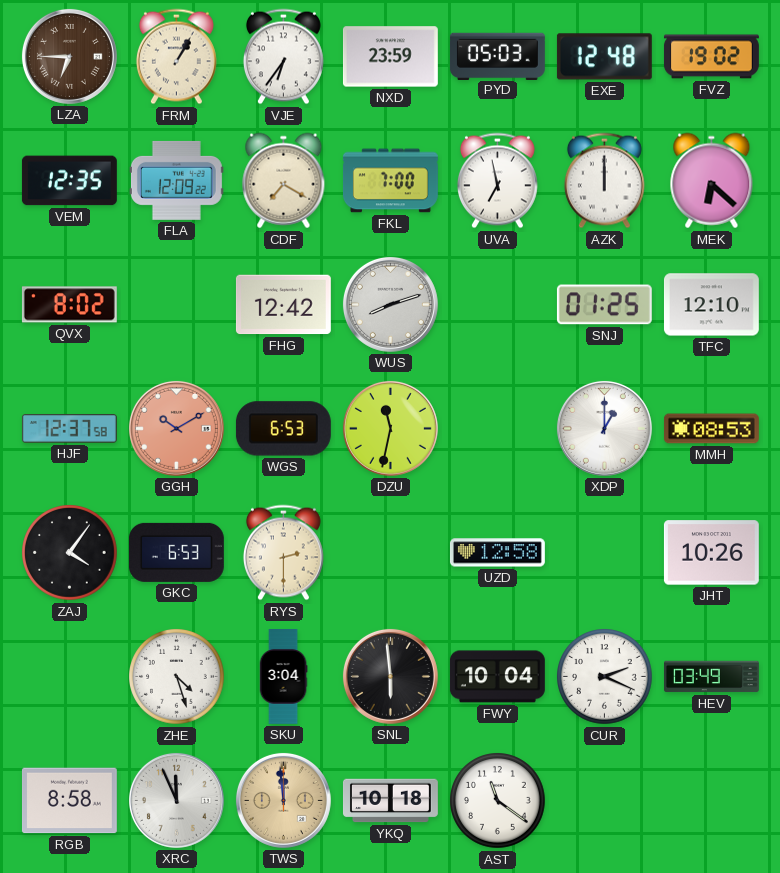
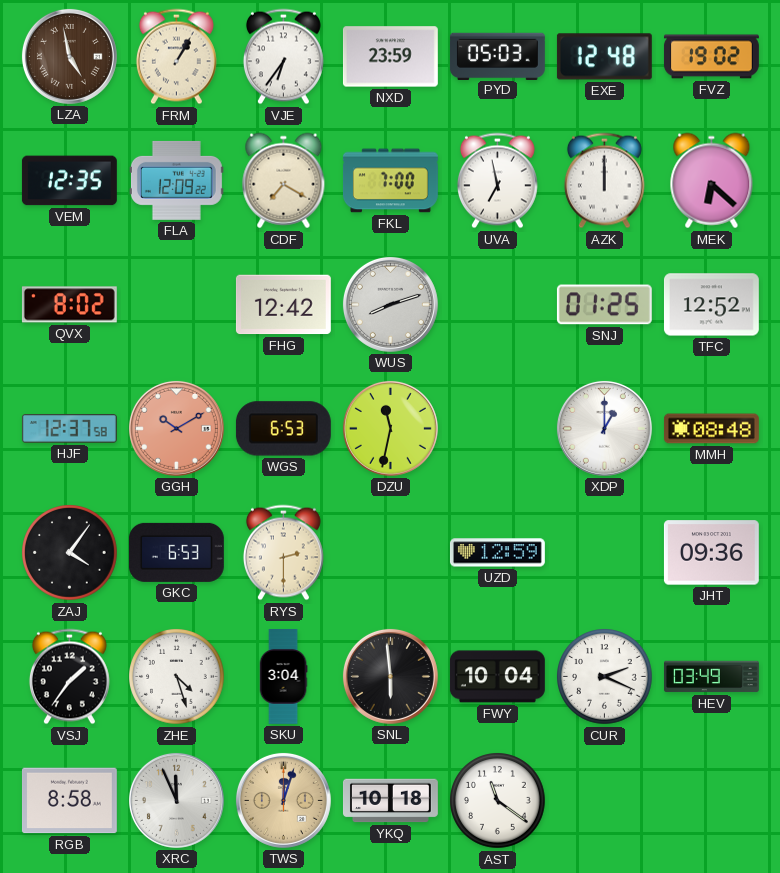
LZA: 6:45 -> 4:58 (69, 56)
TFC: 12:10 -> 12:52 (711, 305)
MMH: 08:53 -> 08:48 (711, 429)
UZD: 12:58 -> 12:59 (497, 553)
JHT: 10:26 -> 09:36 (711, 553)
VSJ: none -> 1:36 (69, 677)
TWS: 11:59 -> 12:03 (283, 800)
